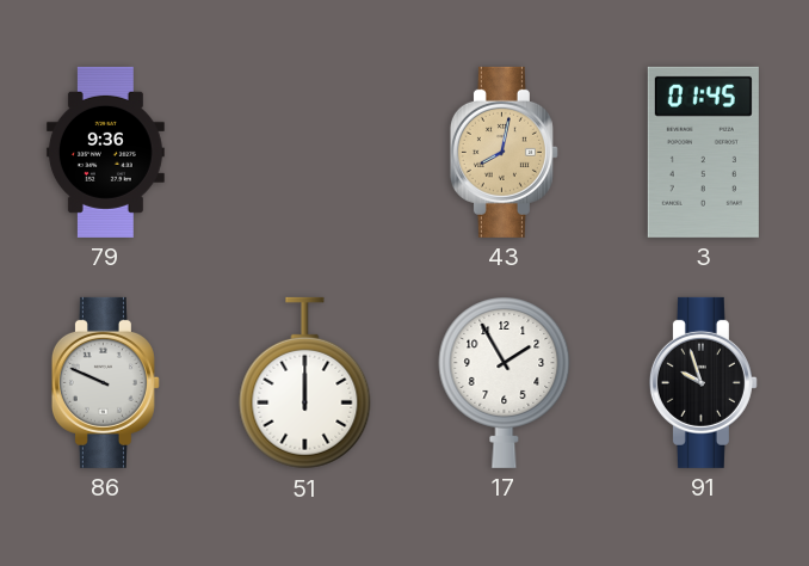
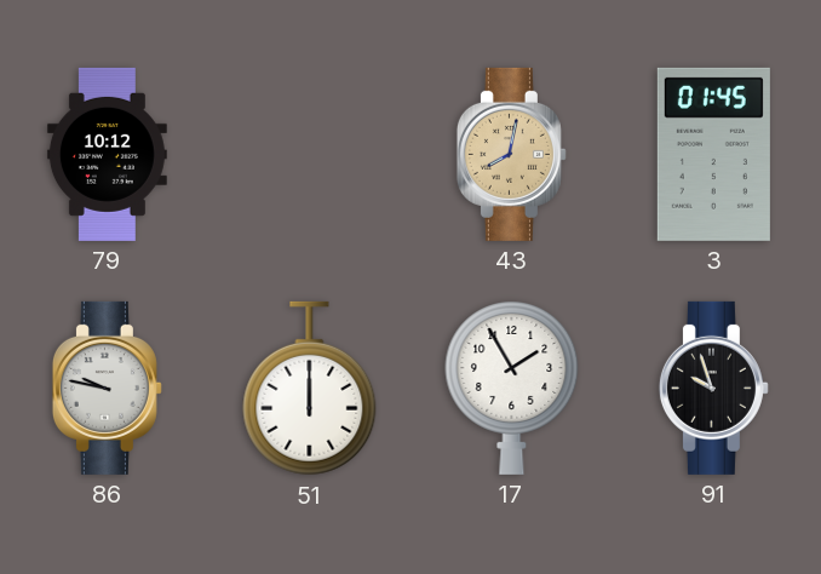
79: 9:36 -> 10:12 (107, 154)
86: 9:49 -> 9:47 (107, 388)
